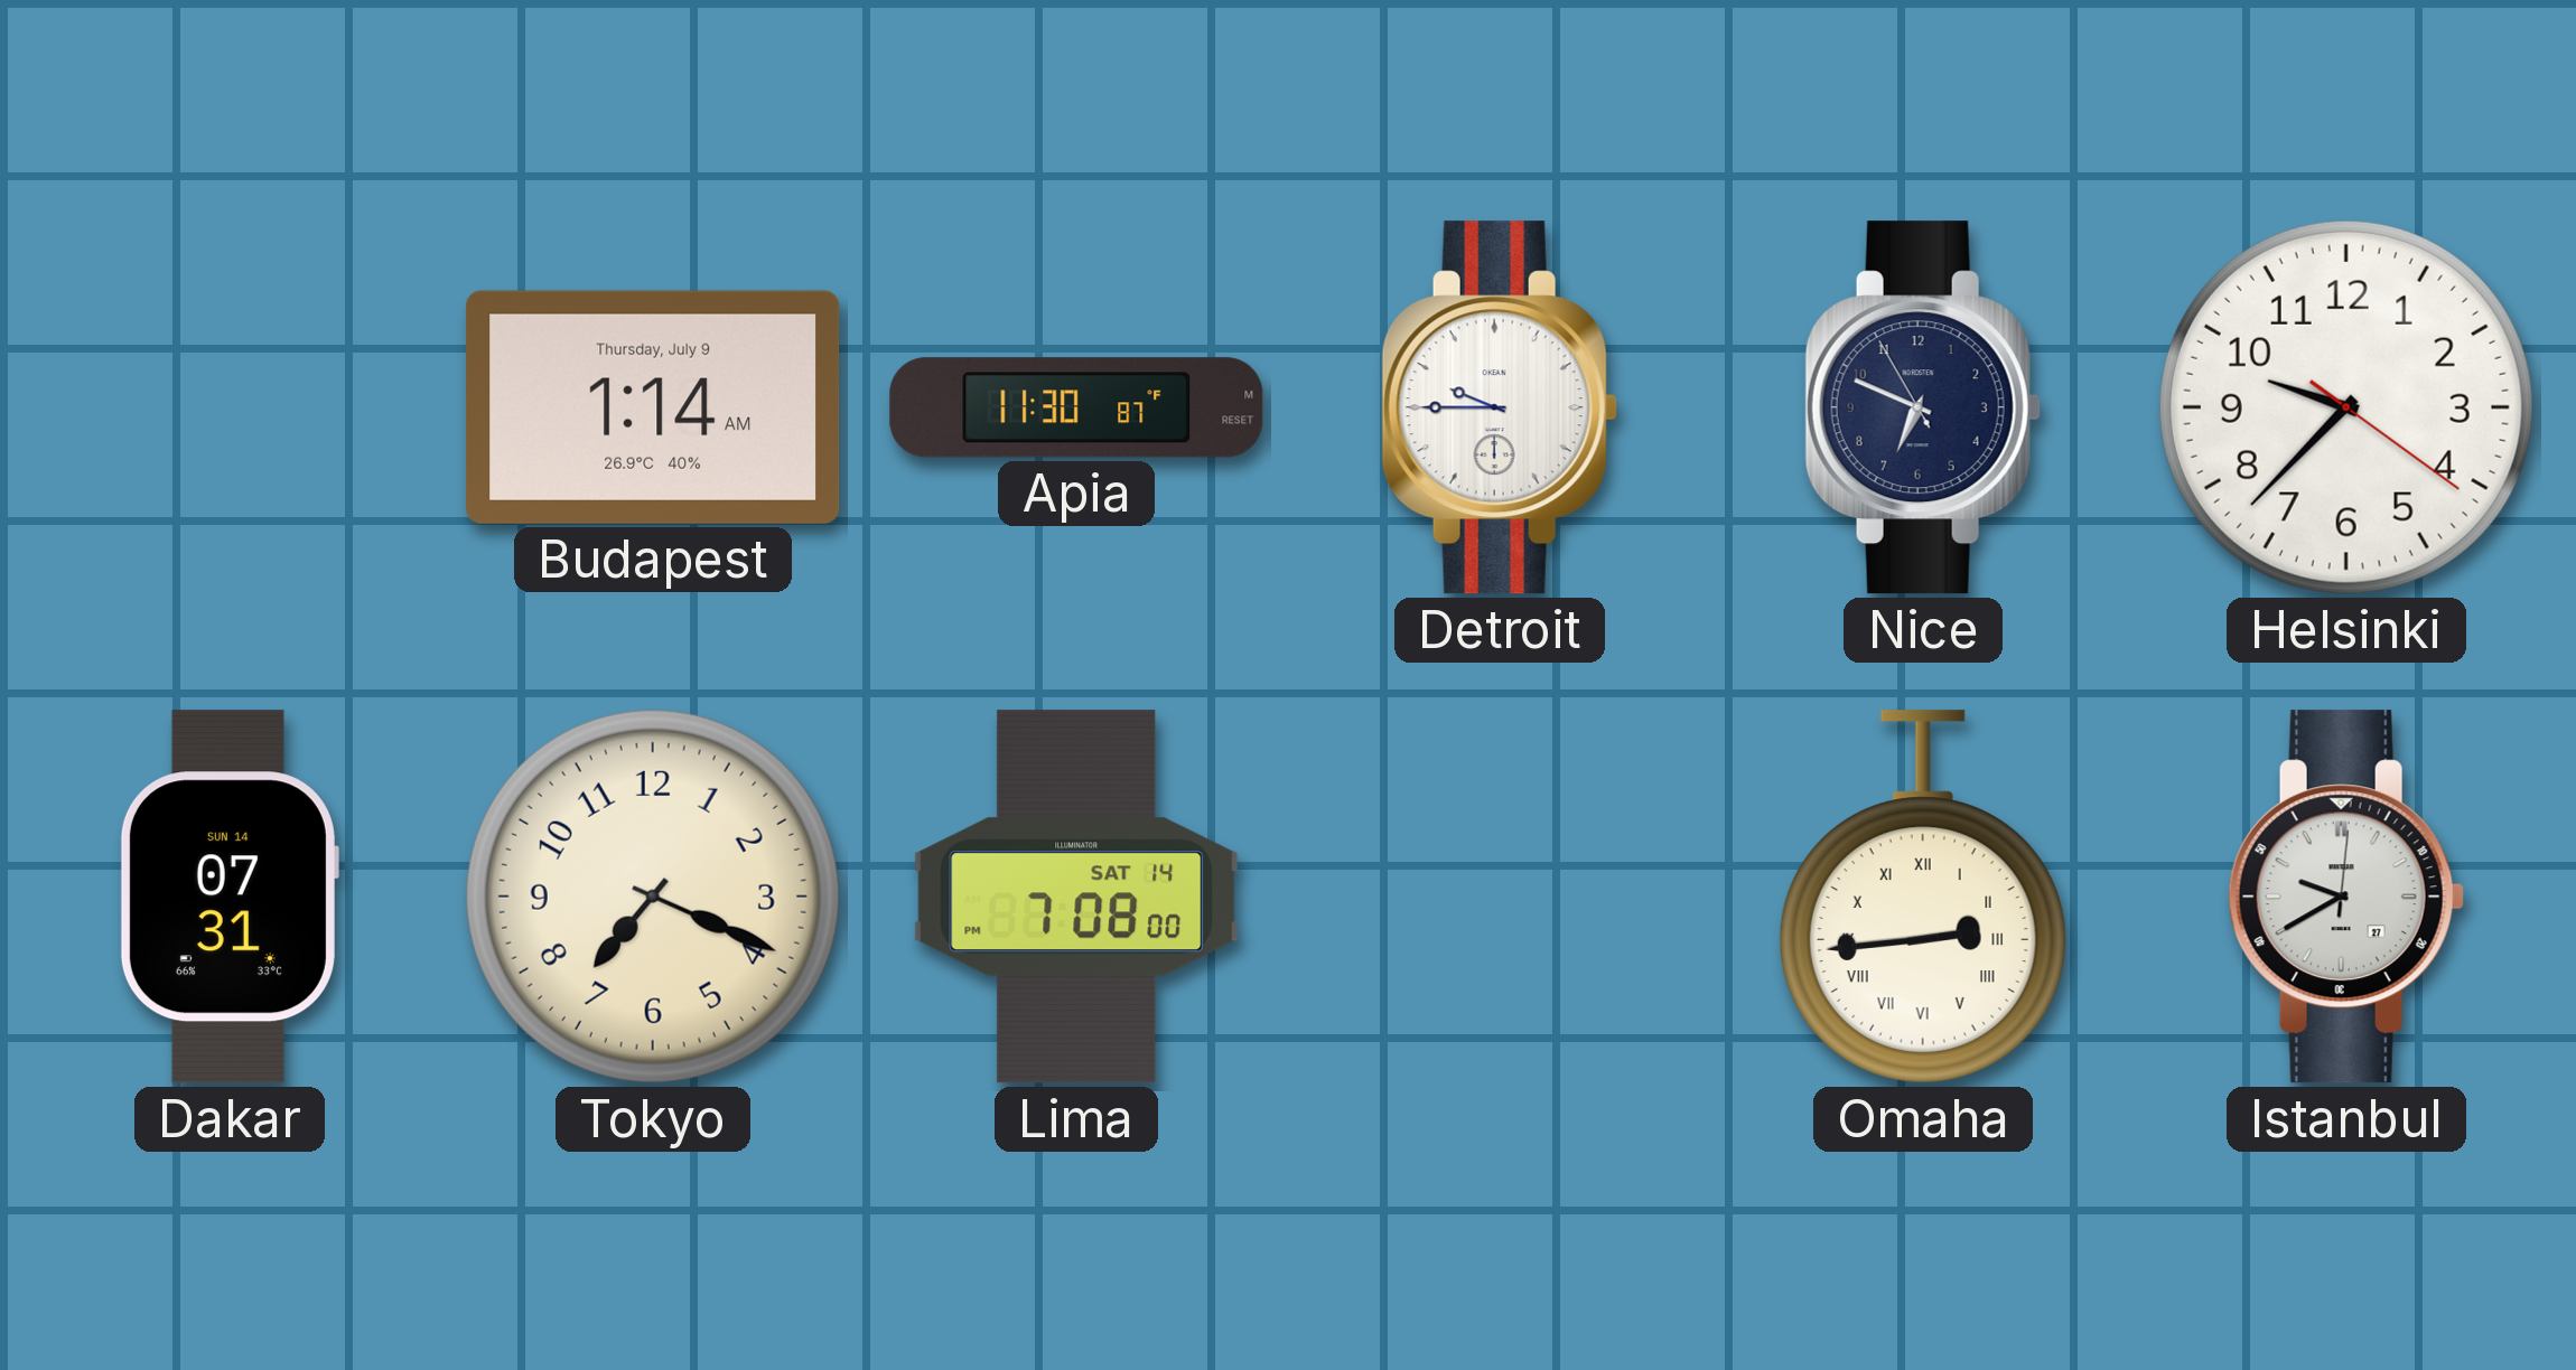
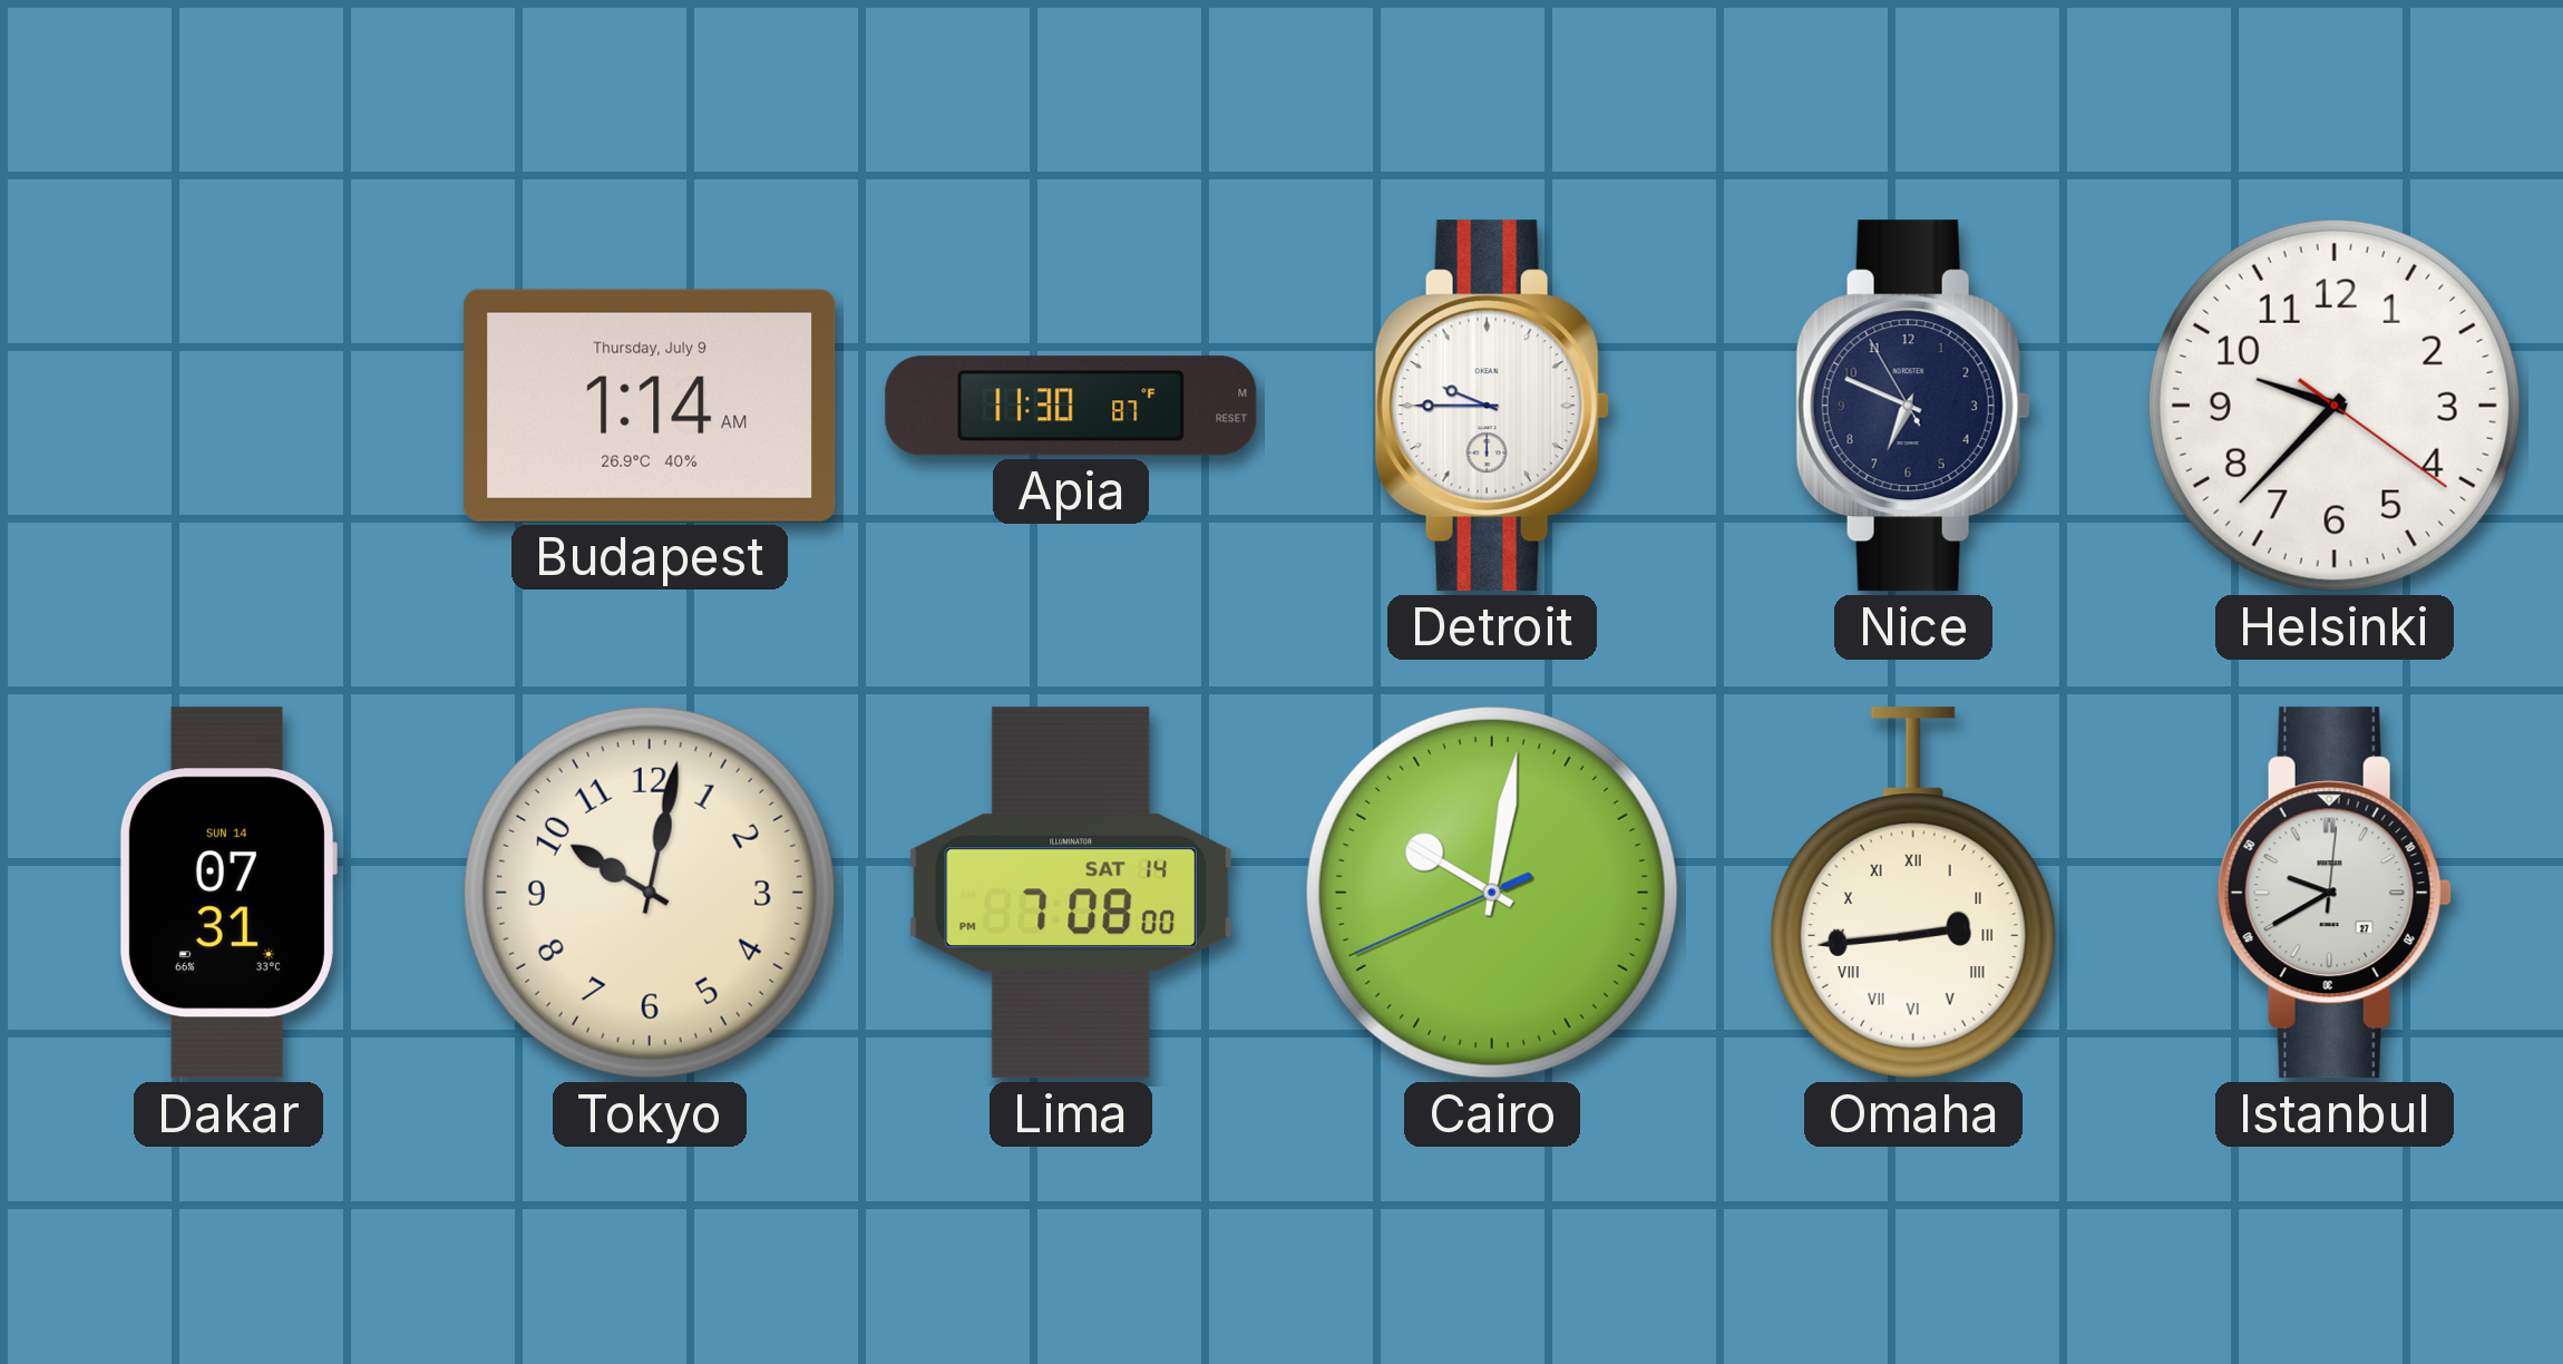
Tokyo: 7:19 -> 10:02 (650, 893)
Cairo: none -> 10:01 (1492, 893)
